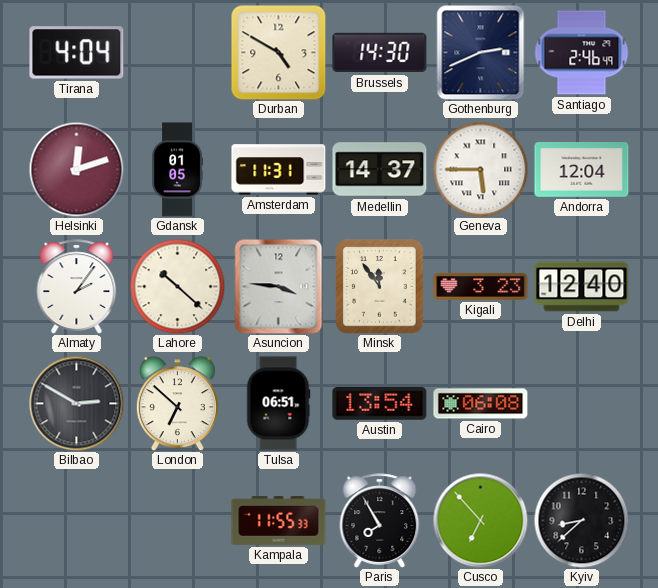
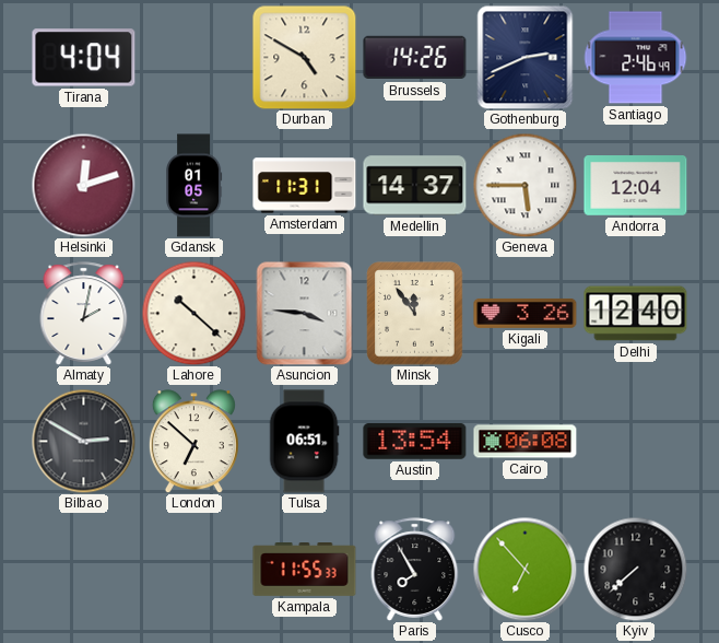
Brussels: 14:30 -> 14:26 (415, 58)
Almaty: 2:06 -> 2:02 (84, 314)
Kigali: 3:23 -> 3:26 (526, 313)
Kyiv: 8:38 -> 7:38 (635, 569)
